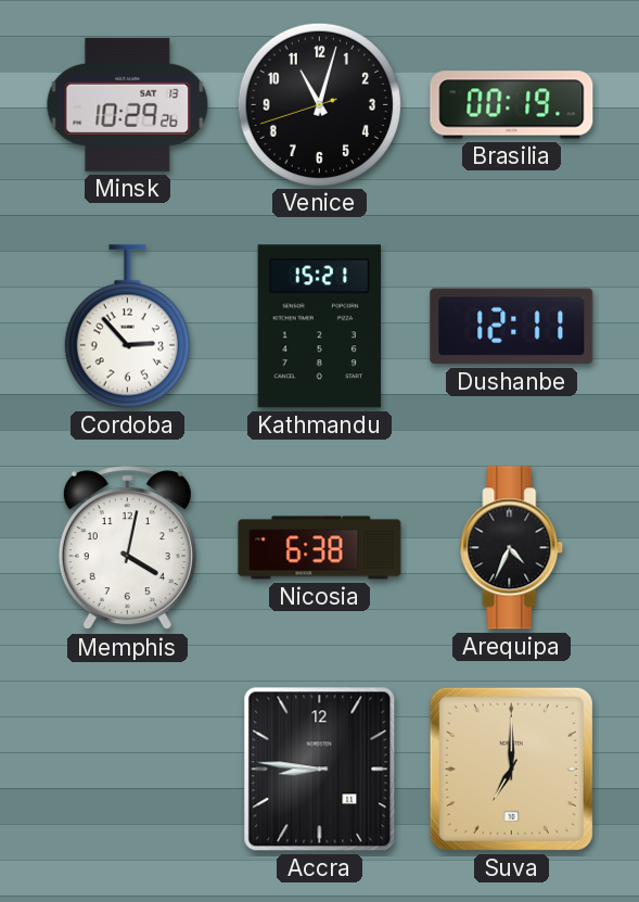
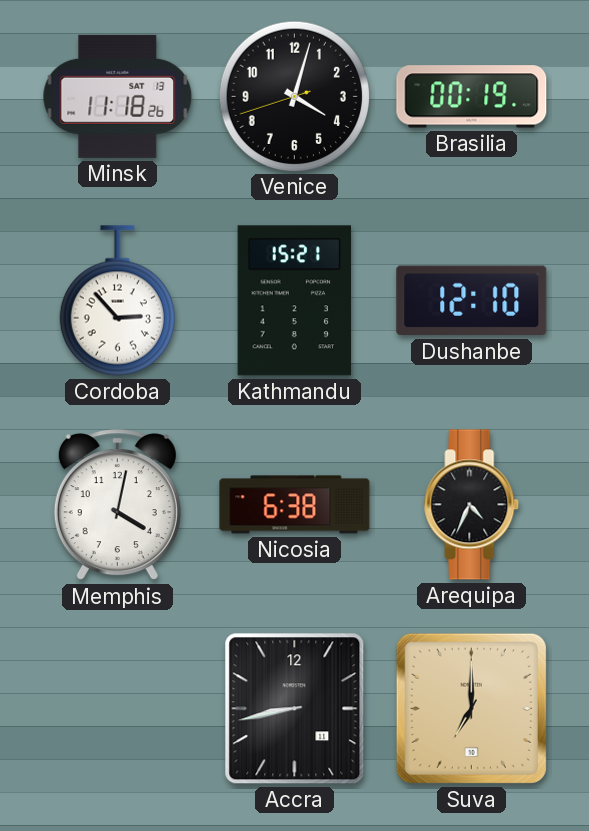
Minsk: 10:29 -> 11:18 (118, 96)
Venice: 11:02 -> 4:02 (294, 96)
Dushanbe: 12:11 -> 12:10 (472, 301)
Accra: 8:46 -> 8:43 (295, 709)
